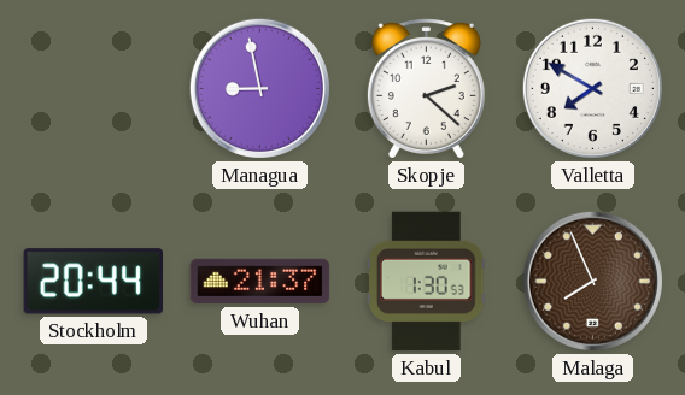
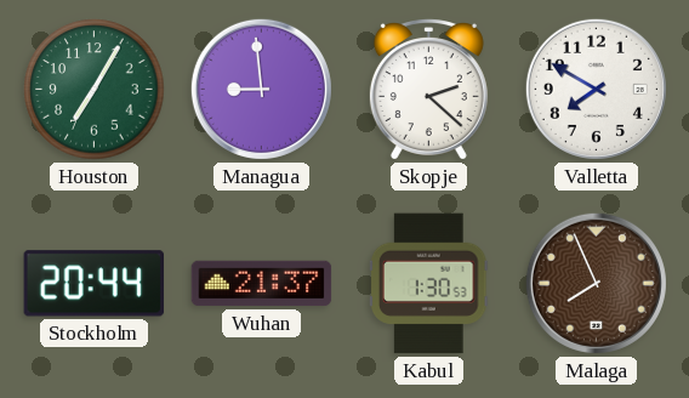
Houston: none -> 7:05 (95, 90)
Managua: 8:58 -> 8:59 (261, 89)
